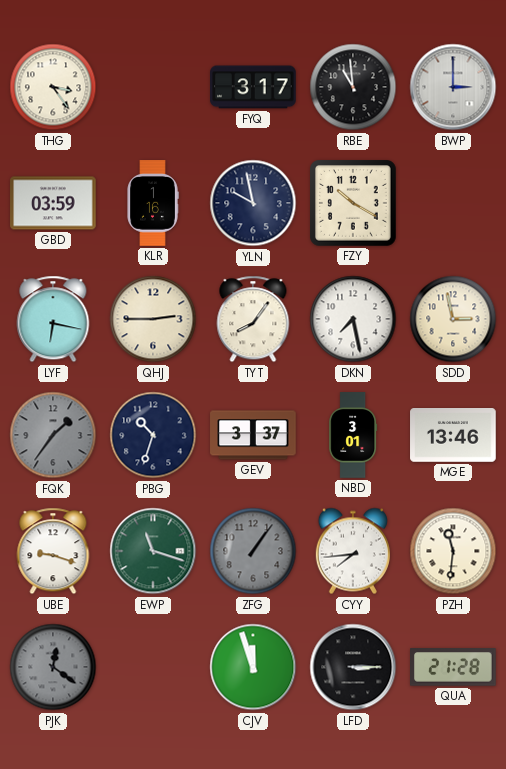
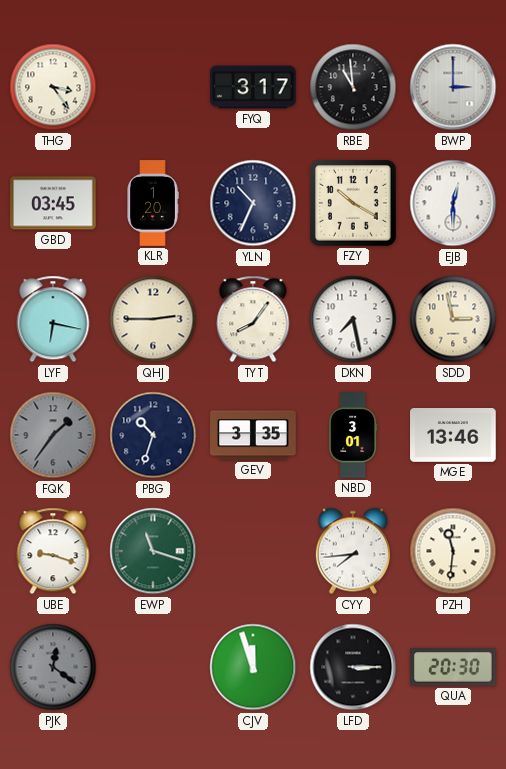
GBD: 03:59 -> 03:45 (53, 203)
KLR: 1:16 -> 1:20 (153, 203)
YLN: 9:58 -> 10:34 (253, 203)
EJB: none -> 12:30 (453, 203)
GEV: 3:37 -> 3:35 (253, 435)
ZFG: 1:06 -> none (253, 551)
QUA: 21:28 -> 20:30 (454, 667)
